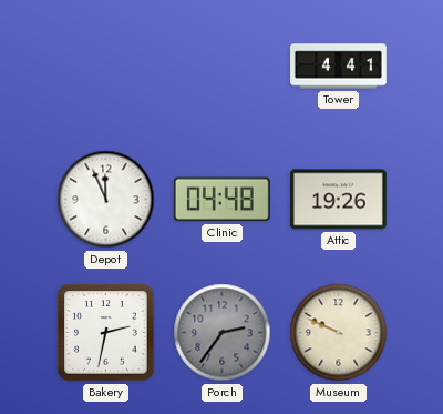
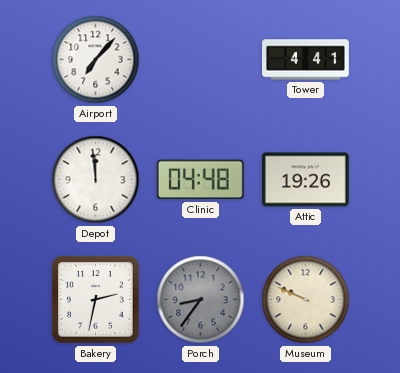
Airport: none -> 7:07 (96, 60)
Depot: 11:56 -> 11:59 (96, 180)
Porch: 2:36 -> 8:36 (201, 300)
